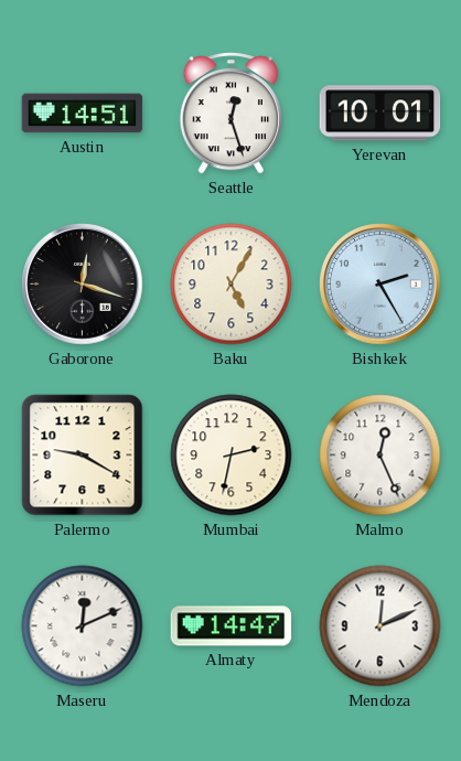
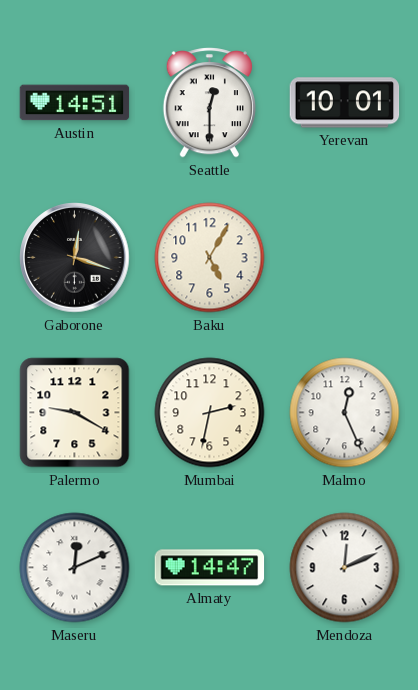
Seattle: 12:27 -> 12:30 (209, 103)
Bishkek: 2:25 -> none (380, 285)
